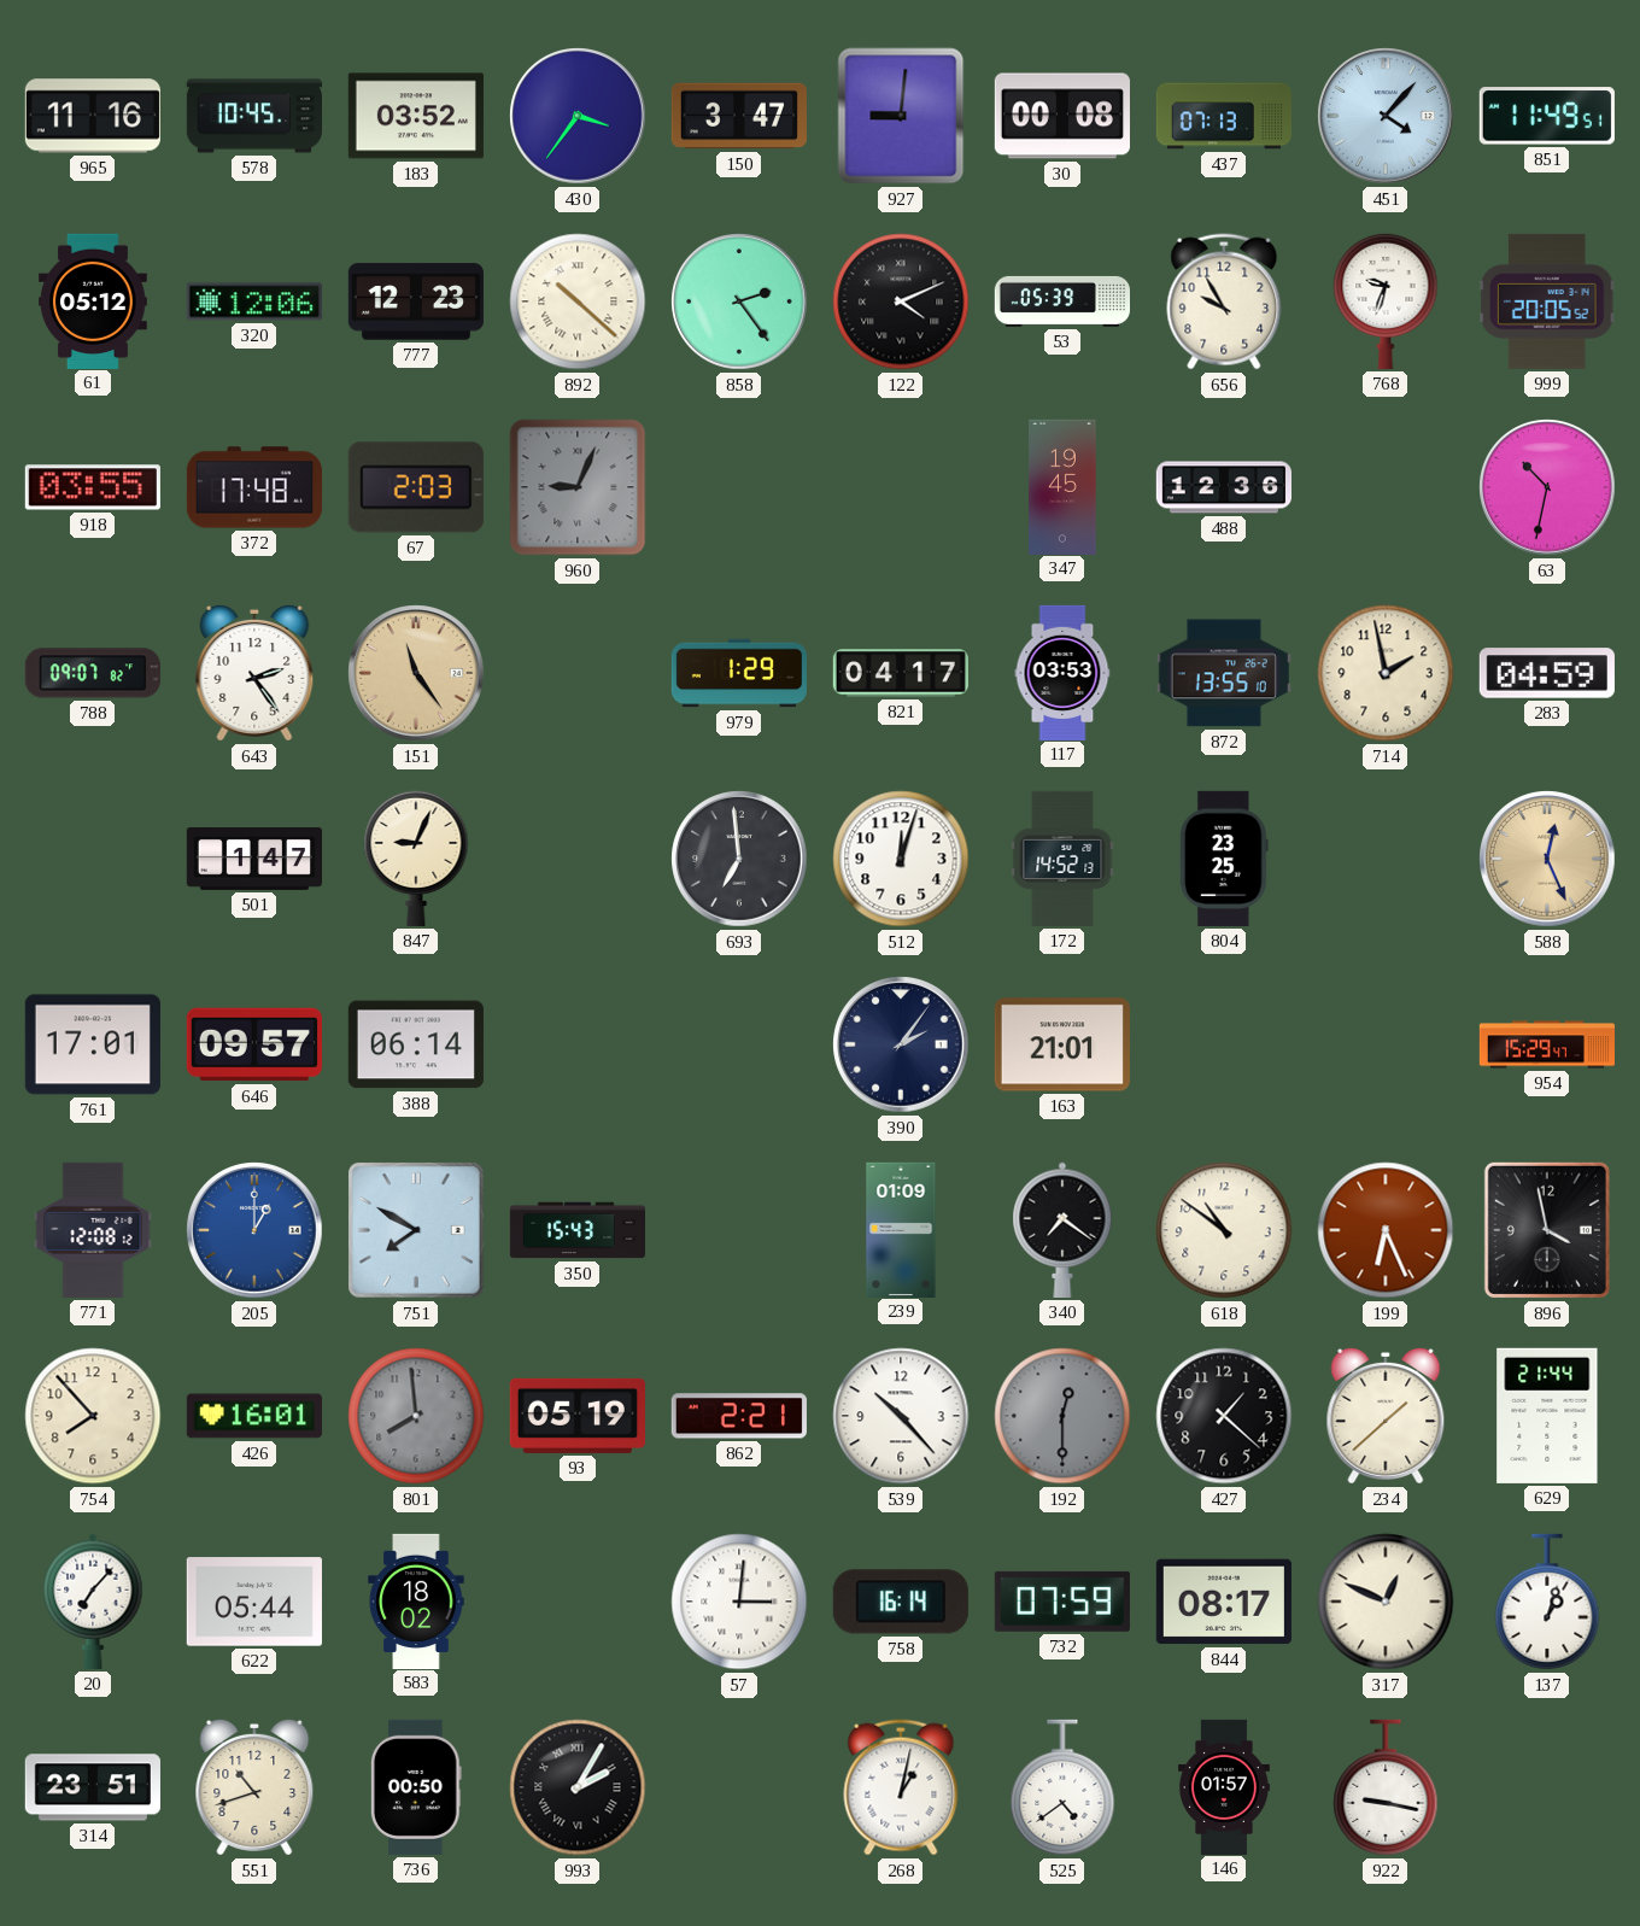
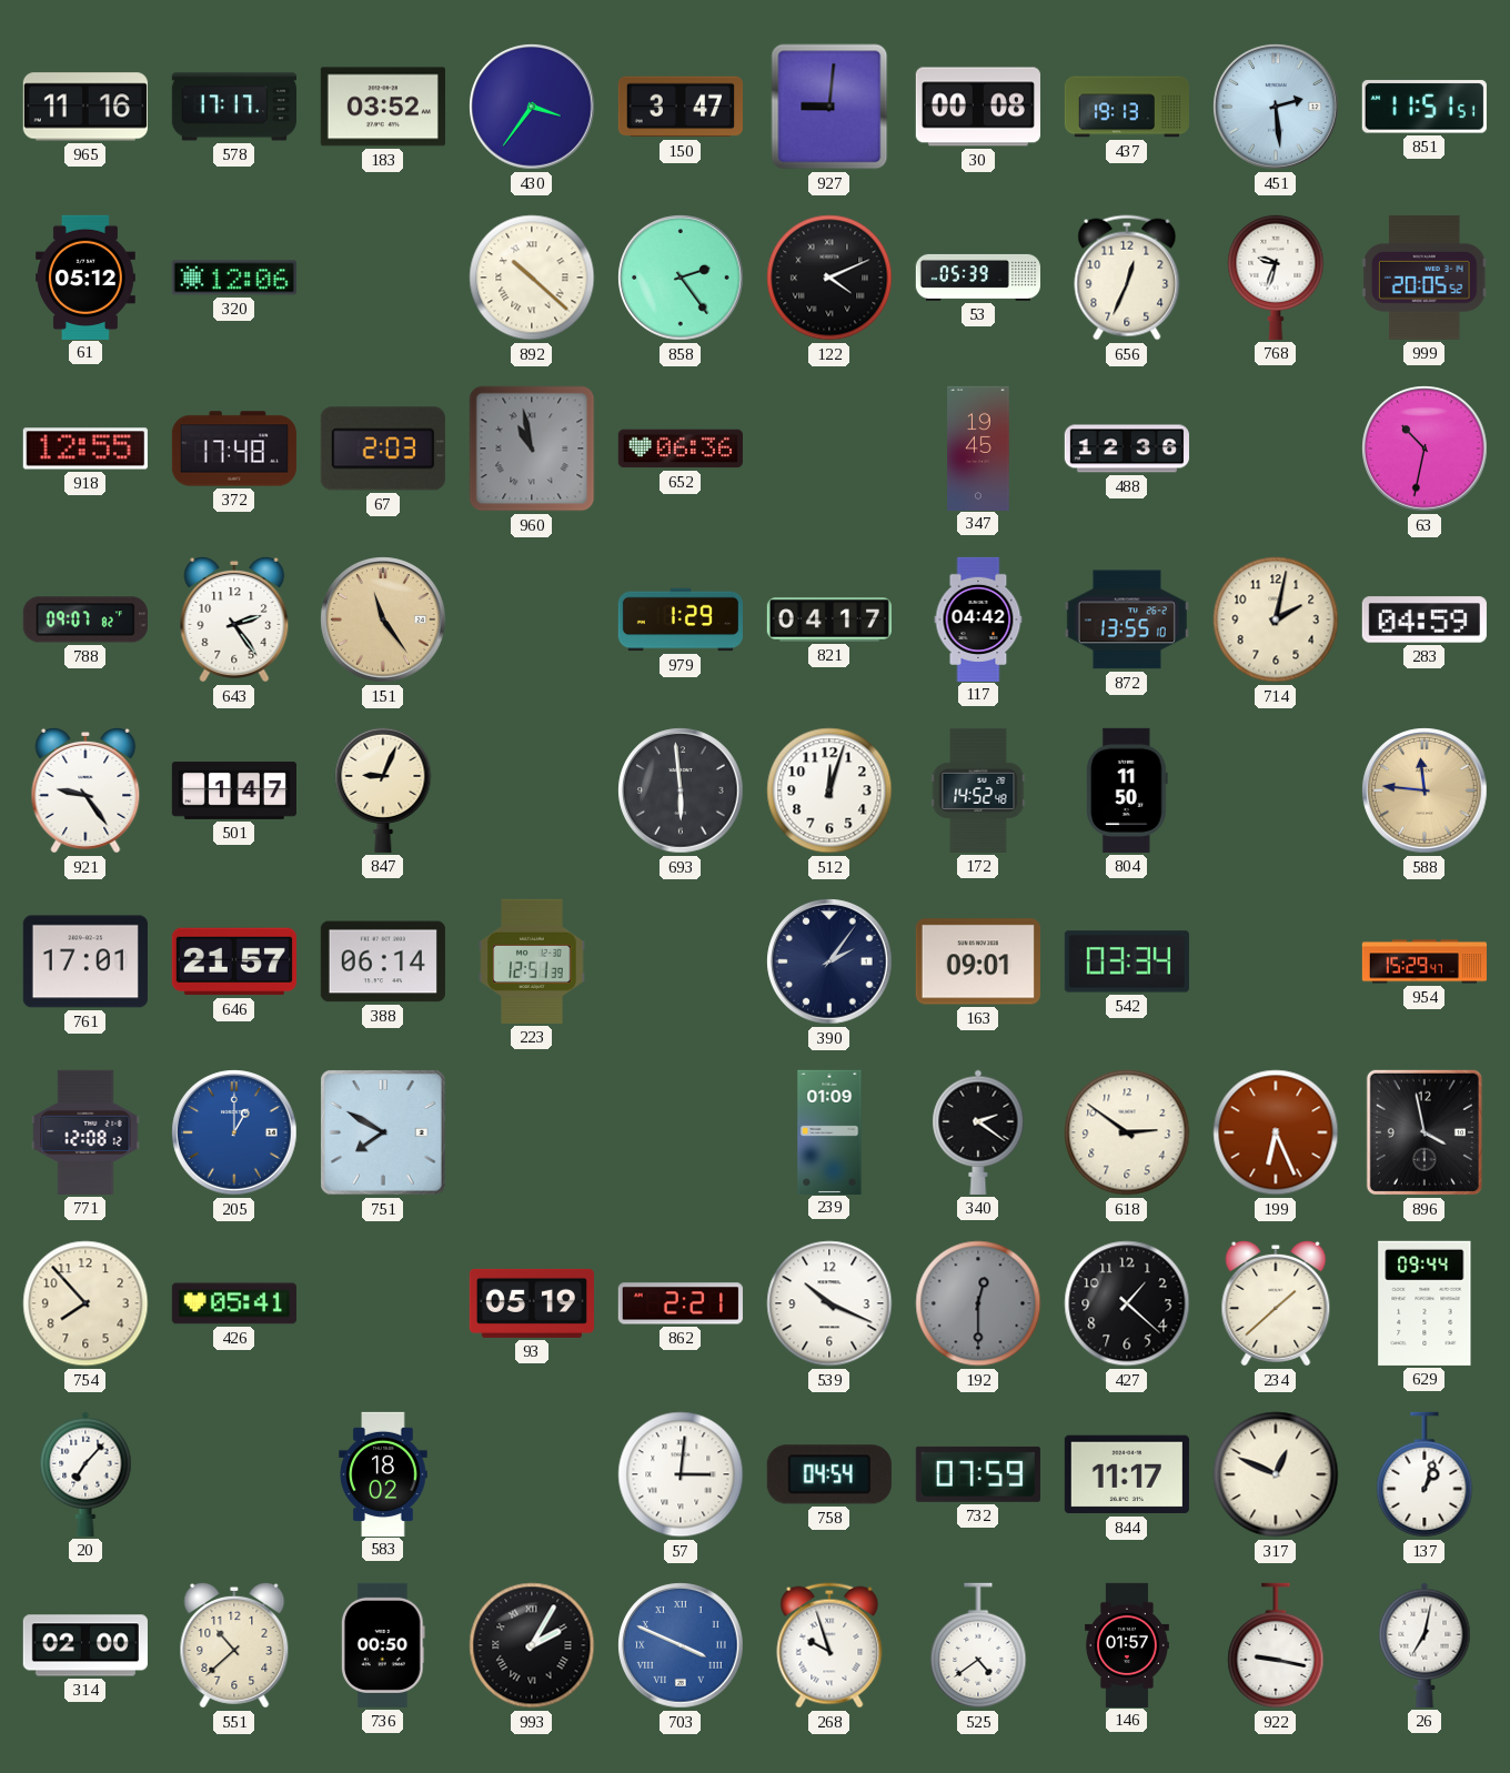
578: 10:45 -> 17:17 (233, 107)
437: 07:13 -> 19:13 (1126, 107)
451: 4:07 -> 2:29 (1276, 107)
851: 11:49 -> 11:51 (1425, 107)
777: 12:23 -> none (416, 302)
656: 9:55 -> 12:34 (1127, 278)
918: 03:55 -> 12:55 (85, 449)
960: 9:04 -> 10:58 (532, 449)
652: none -> 06:36 (681, 449)
117: 03:53 -> 04:42 (978, 618)
714: 1:58 -> 2:02 (1276, 619)
921: none -> 9:24 (85, 790)
693: 6:59 -> 5:59 (681, 790)
172: 14:52:13 -> 14:52:48 (978, 790)
804: 23:25 -> 11:50 (1127, 790)
588: 12:26 -> 11:46 (1425, 790)
646: 09:57 -> 21:57 (234, 961)
223: none -> 12:51 (532, 961)
163: 21:01 -> 09:01 (978, 961)
542: none -> 03:34 (1127, 961)
350: 15:43 -> none (576, 1230)
340: 7:21 -> 2:21 (978, 1132)
618: 10:51 -> 2:51 (1127, 1132)
426: 16:01 -> 05:41 (234, 1303)
801: 7:59 -> none (416, 1416)
539: 10:23 -> 10:19 (829, 1303)
629: 21:44 -> 09:44 (1425, 1303)
622: 05:44 -> none (254, 1602)
758: 16:14 -> 04:54 (829, 1474)
844: 08:17 -> 11:17 (1127, 1474)
314: 23:51 -> 02:00 (85, 1645)
551: 10:42 -> 10:38 (234, 1645)
703: none -> 3:49 (681, 1645)
268: 1:02 -> 9:57 (829, 1645)
26: none -> 7:02 (1425, 1645)
